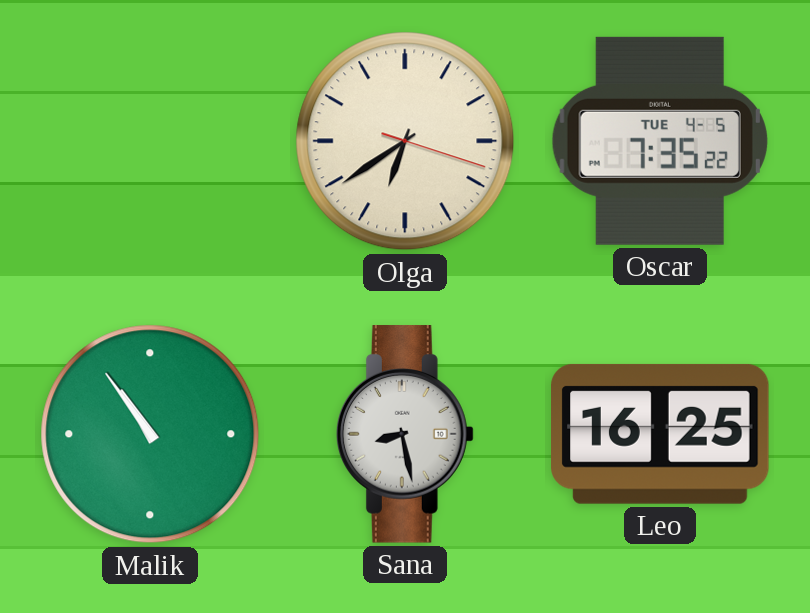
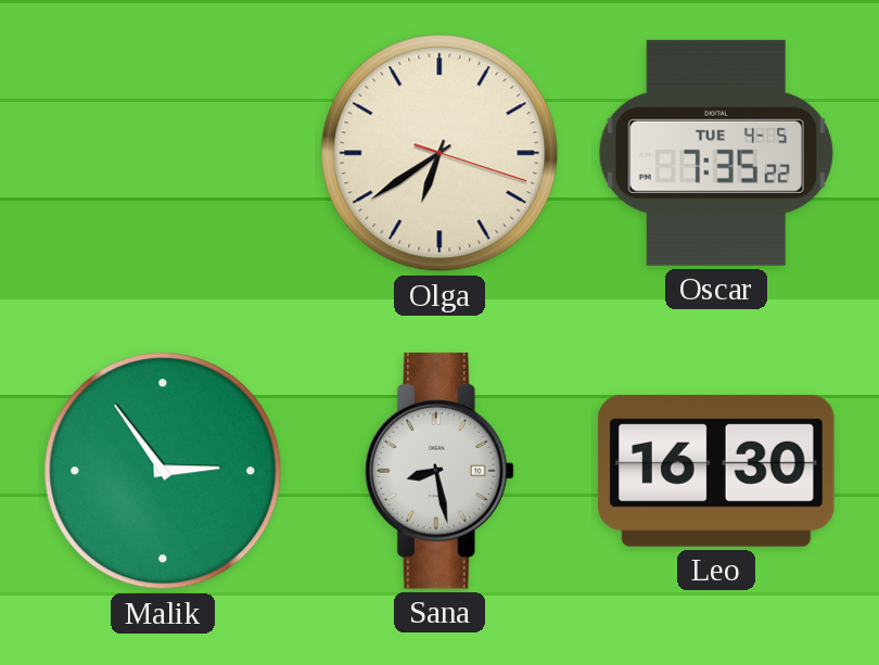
Malik: 10:54 -> 2:54 (163, 471)
Leo: 16:25 -> 16:30 (716, 471)
